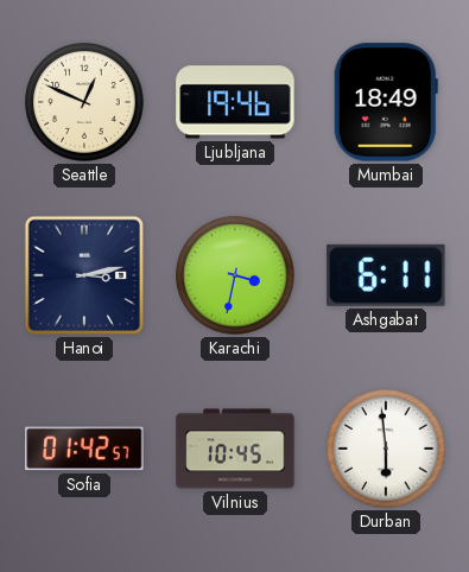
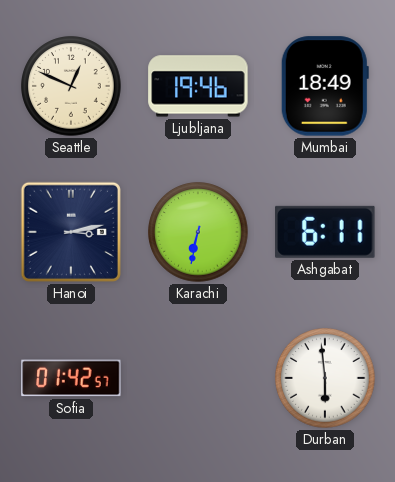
Karachi: 3:32 -> 6:32 (198, 232)
Vilnius: 10:45 -> none (235, 449)
